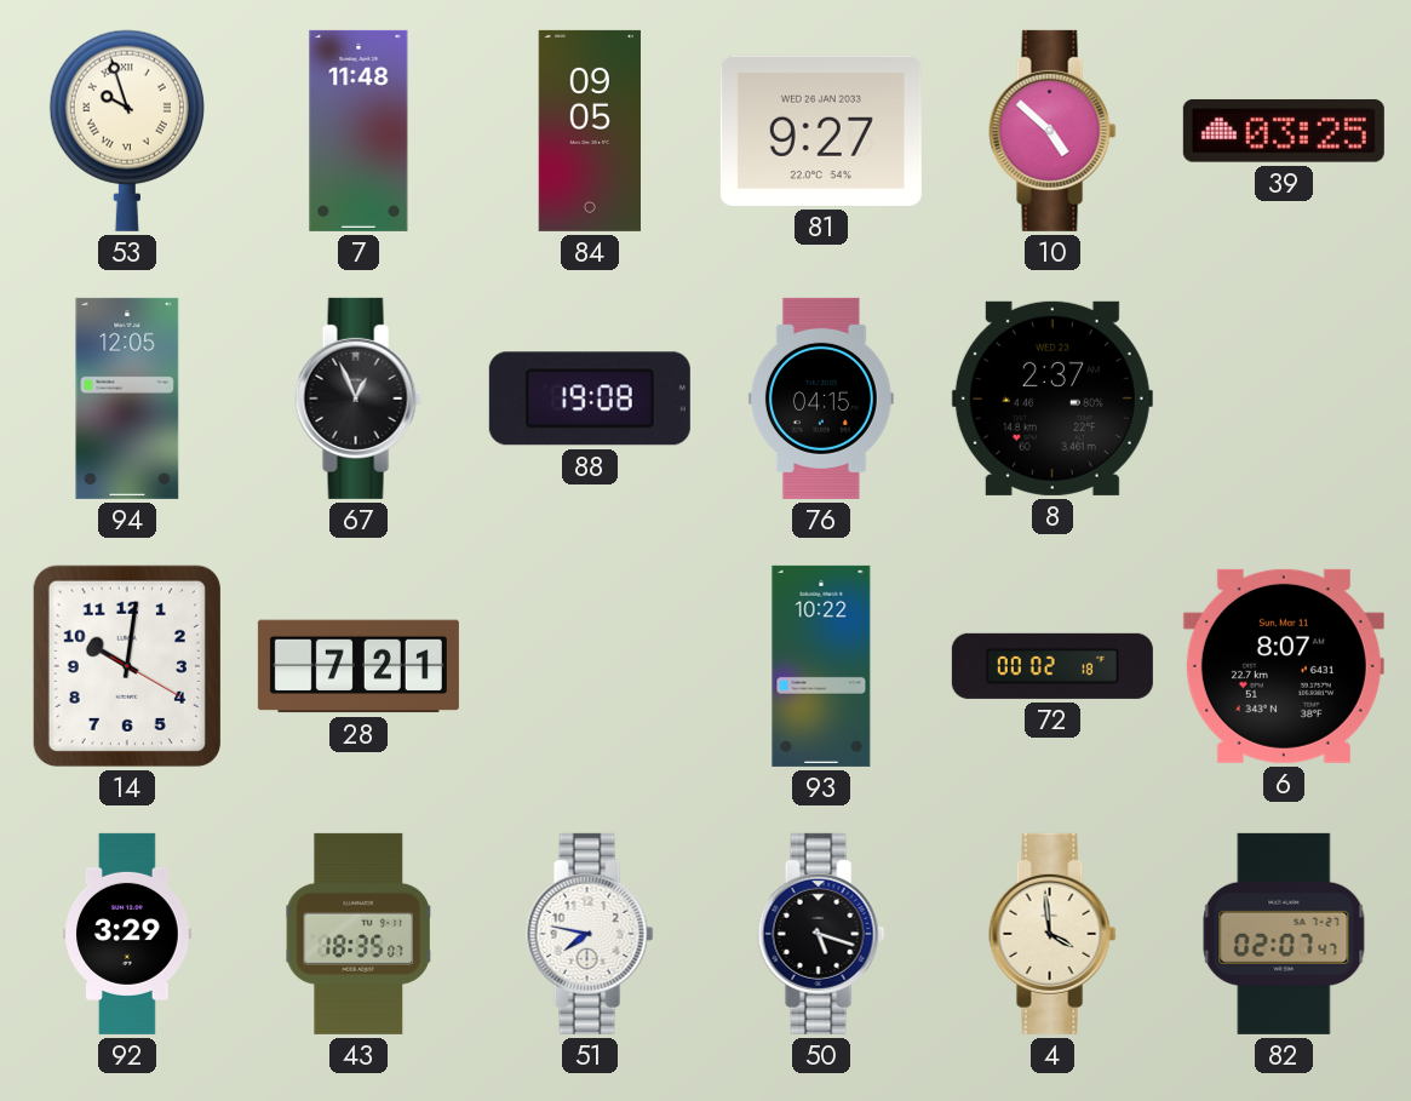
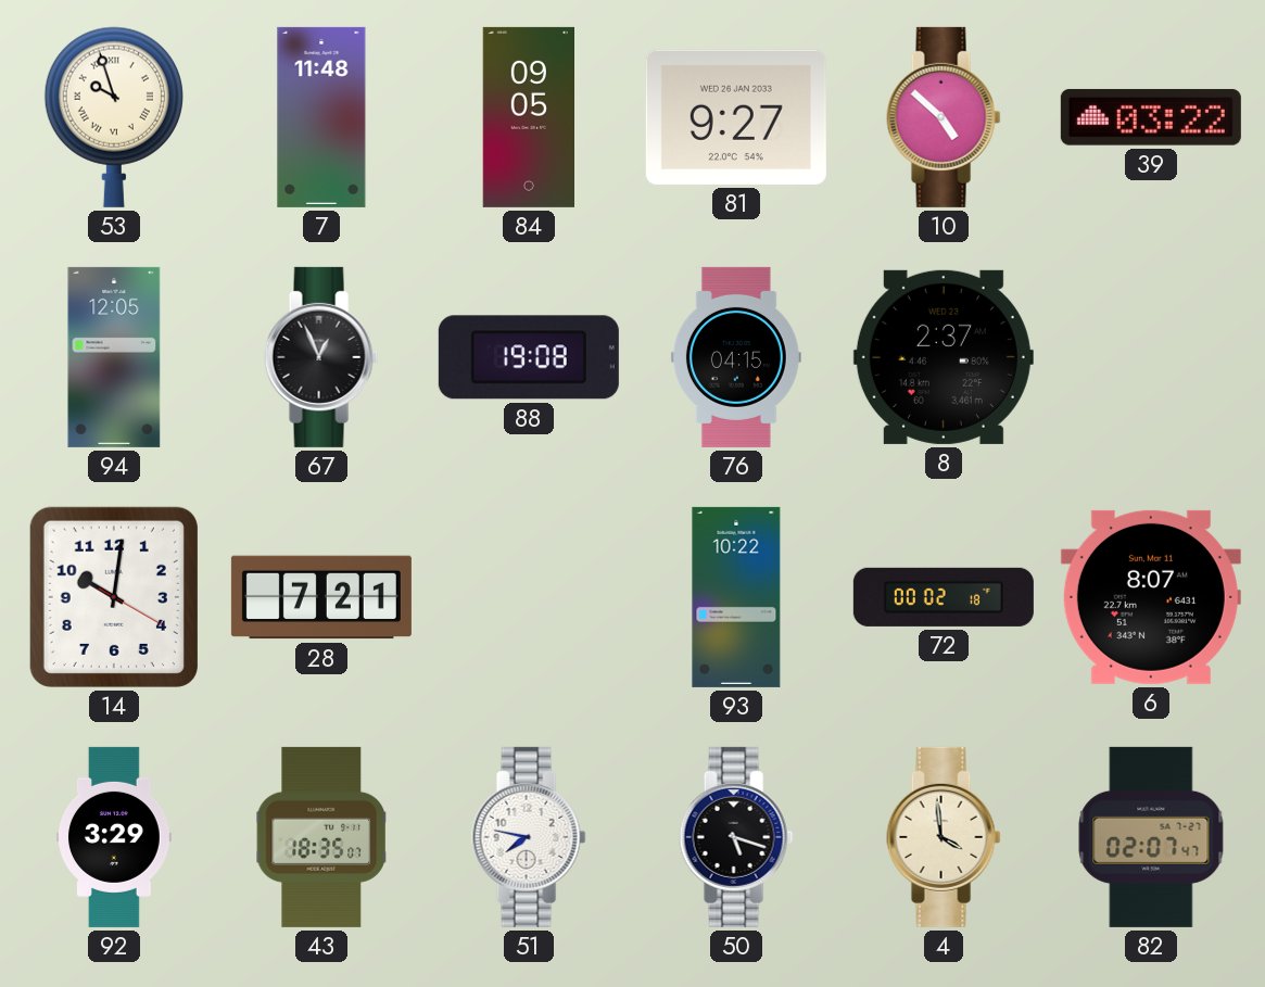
39: 03:25 -> 03:22 (1151, 117)
